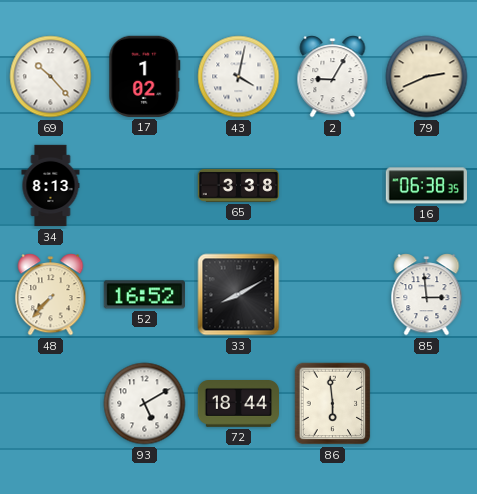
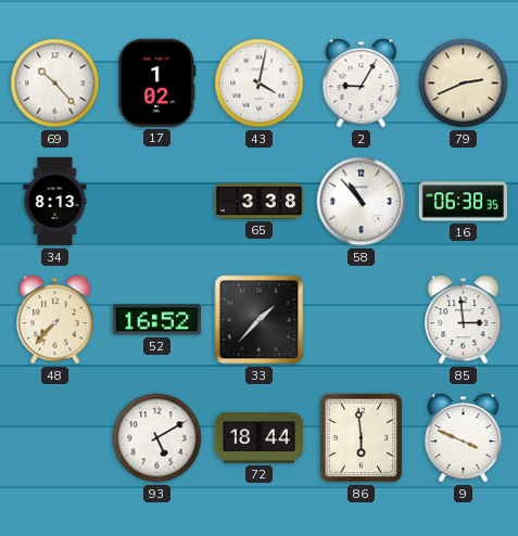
58: none -> 10:53 (362, 202)
33: 8:10 -> 1:37 (260, 320)
9: none -> 3:49 (464, 438)
